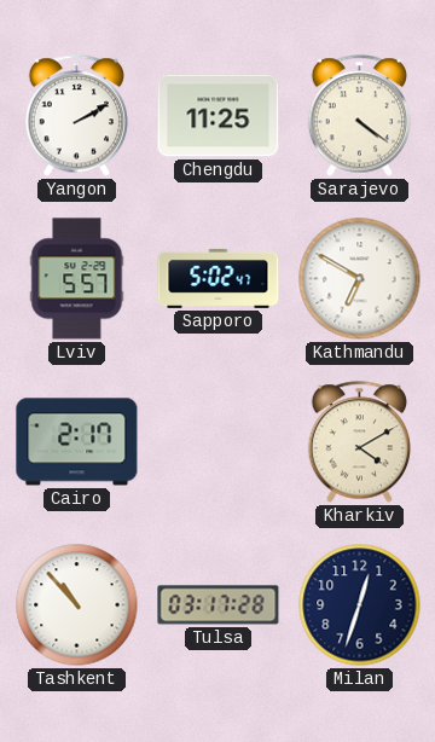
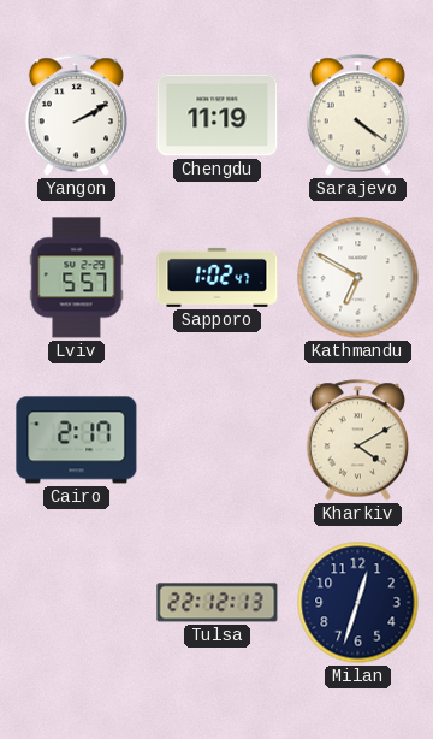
Chengdu: 11:25 -> 11:19 (218, 116)
Sapporo: 5:02 -> 1:02 (218, 277)
Tashkent: 10:53 -> none (77, 605)
Tulsa: 03:17 -> 22:12 (218, 603)
